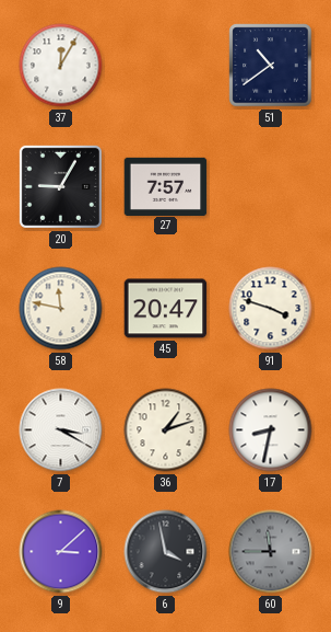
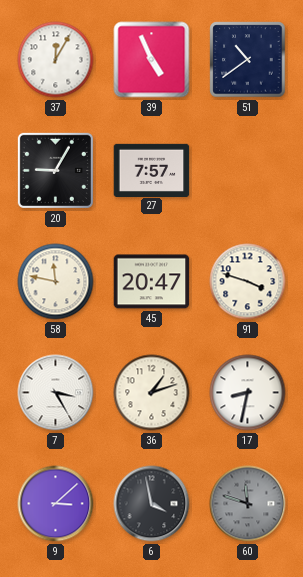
39: none -> 4:56 (152, 60)
7: 3:20 -> 3:25 (56, 393)
60: 11:45 -> 11:48 (248, 504)
